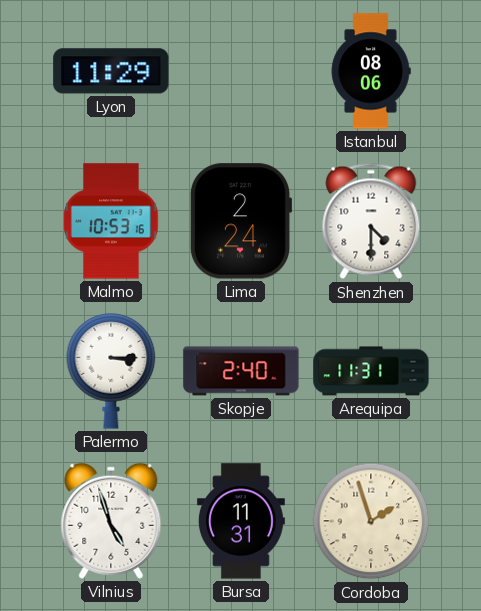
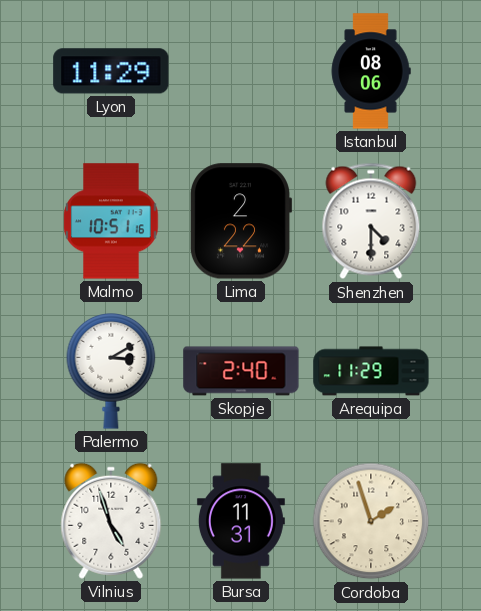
Malmo: 10:53 -> 10:51 (111, 221)
Lima: 2:24 -> 2:22 (240, 221)
Palermo: 3:15 -> 3:10 (111, 372)
Arequipa: 11:31 -> 11:29 (371, 371)
